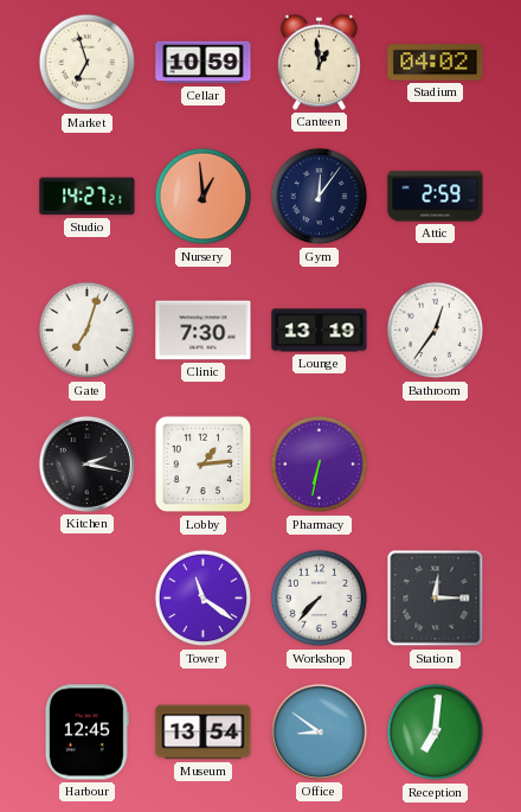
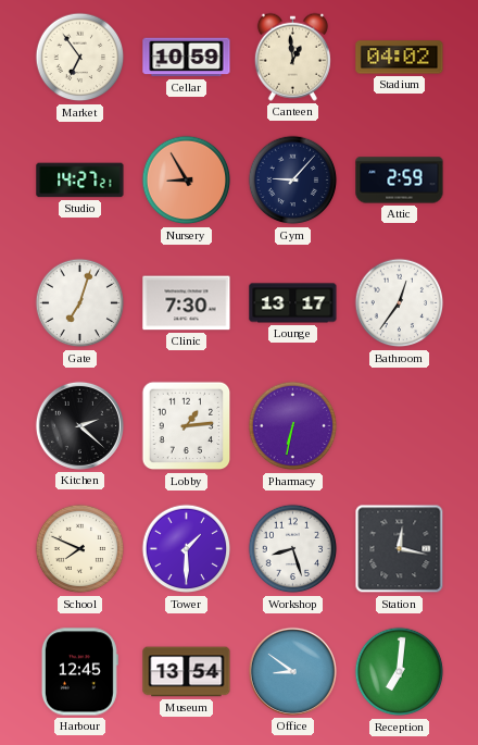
Market: 6:57 -> 6:54 (80, 58)
Nursery: 12:59 -> 8:55 (187, 181)
Gym: 12:06 -> 9:07 (293, 181)
Lounge: 13:19 -> 13:17 (293, 303)
Kitchen: 2:17 -> 2:22 (79, 425)
School: none -> 7:49 (80, 549)
Tower: 11:21 -> 1:30 (187, 549)
Workshop: 7:37 -> 8:27 (293, 549)
Station: 12:15 -> 12:17 (400, 549)
